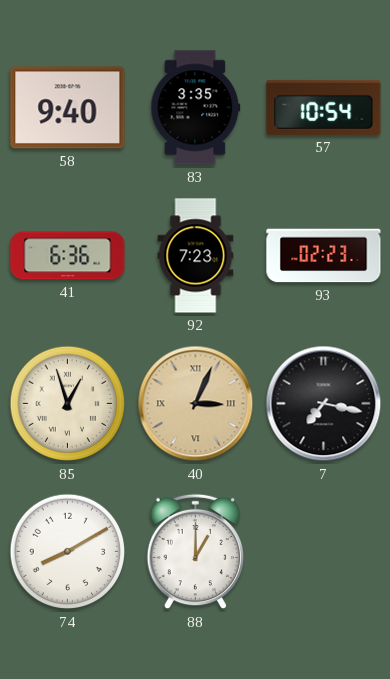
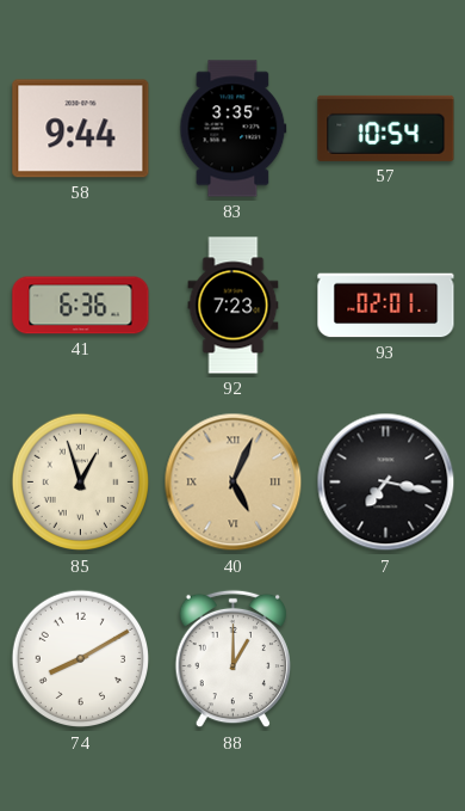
58: 9:40 -> 9:44 (81, 129)
93: 02:23 -> 02:01 (386, 306)
40: 3:04 -> 5:04 (234, 483)
